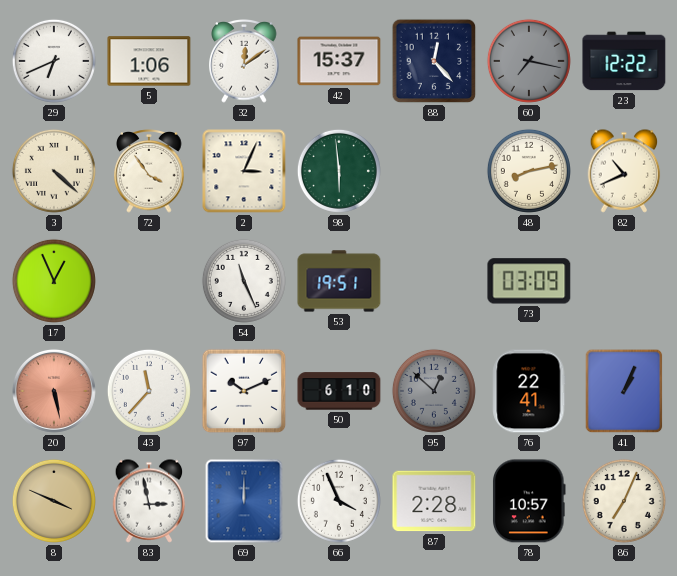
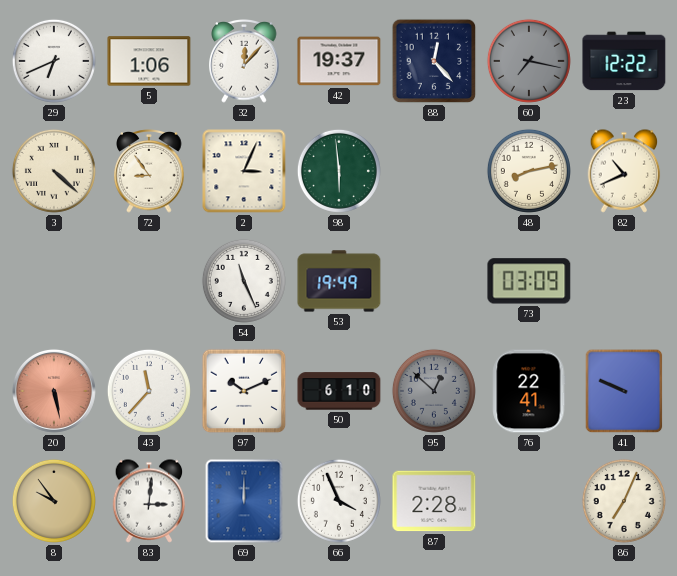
32: 12:09 -> 12:07 (244, 61)
42: 15:37 -> 19:37 (339, 61)
72: 3:54 -> 8:54 (149, 171)
17: 12:56 -> none (54, 281)
53: 19:51 -> 19:49 (339, 281)
41: 1:04 -> 9:49 (624, 391)
8: 3:49 -> 9:54 (54, 501)
83: 2:58 -> 3:01 (149, 501)
78: 10:57 -> none (530, 501)
